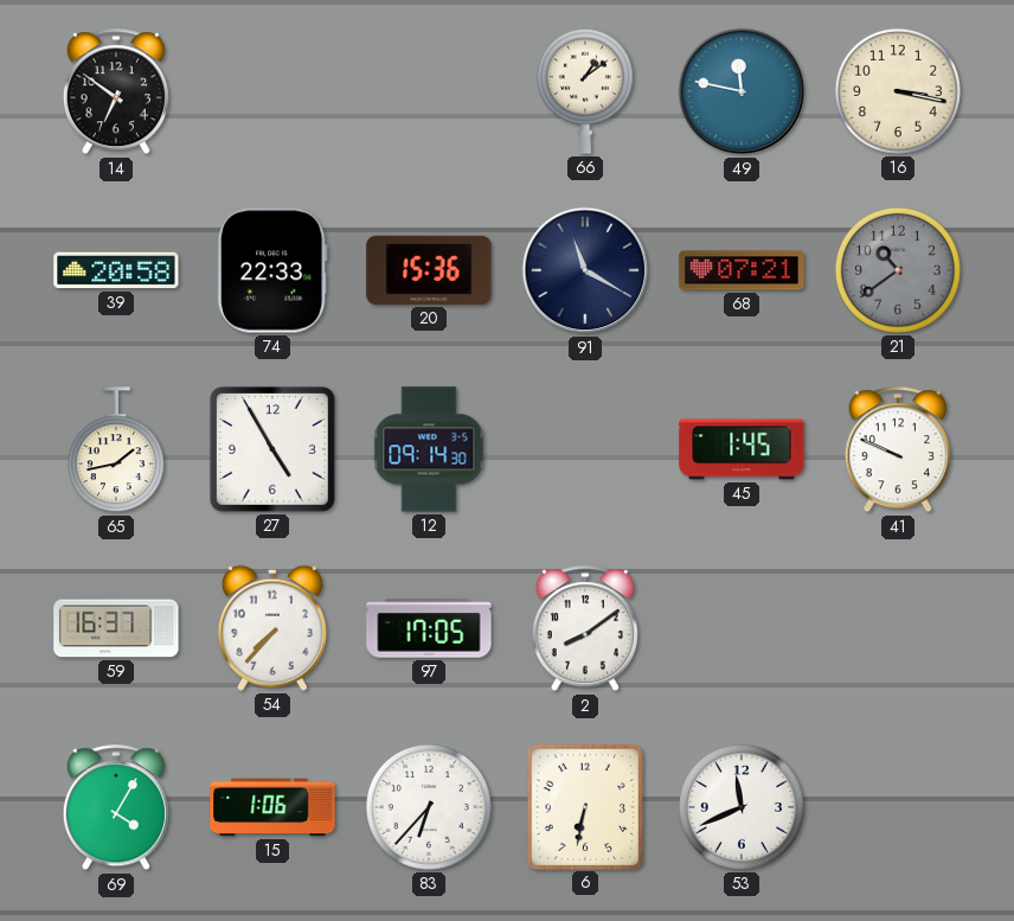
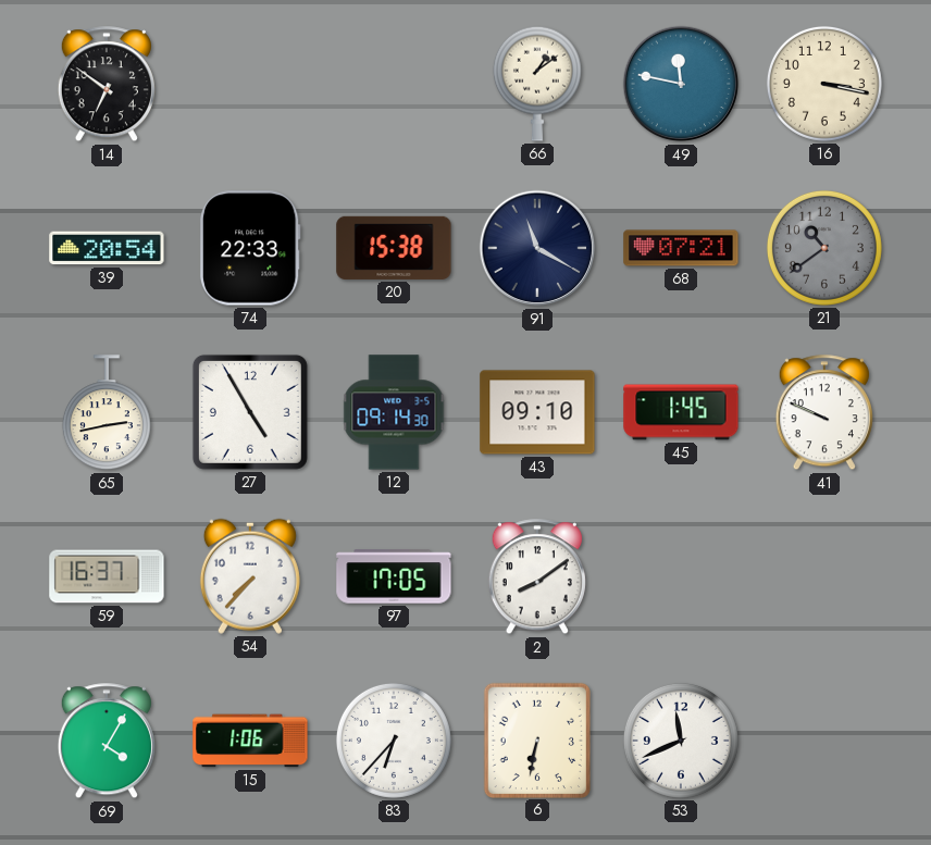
39: 20:58 -> 20:54 (107, 248)
20: 15:36 -> 15:38 (394, 248)
65: 1:43 -> 2:43 (107, 413)
43: none -> 09:10 (537, 412)
